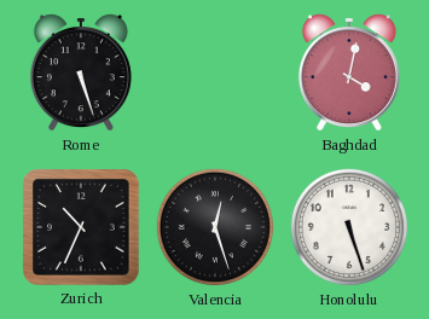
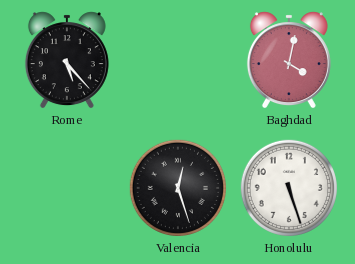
Rome: 5:27 -> 5:23 (67, 60)
Zurich: 10:34 -> none (81, 227)
